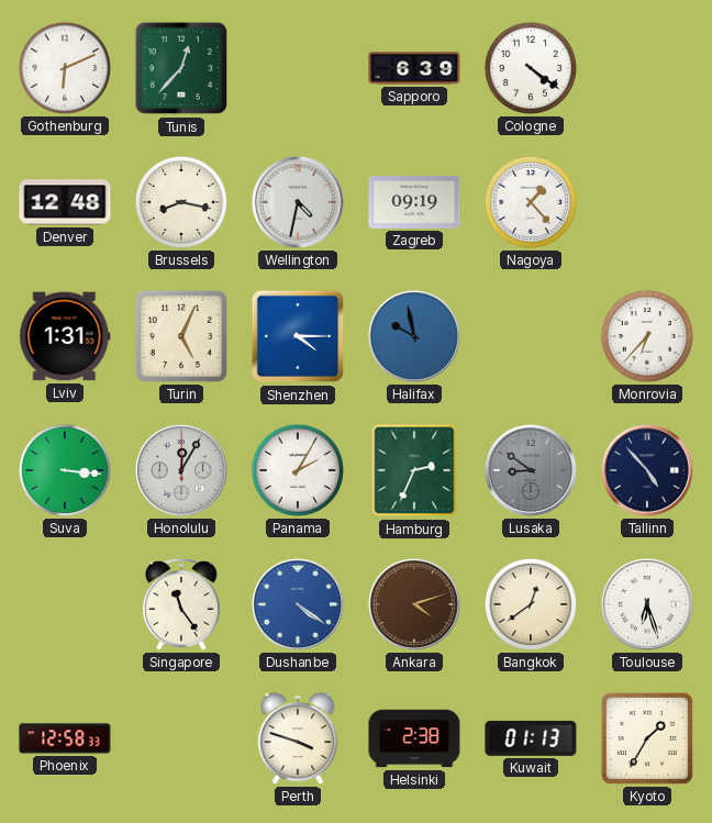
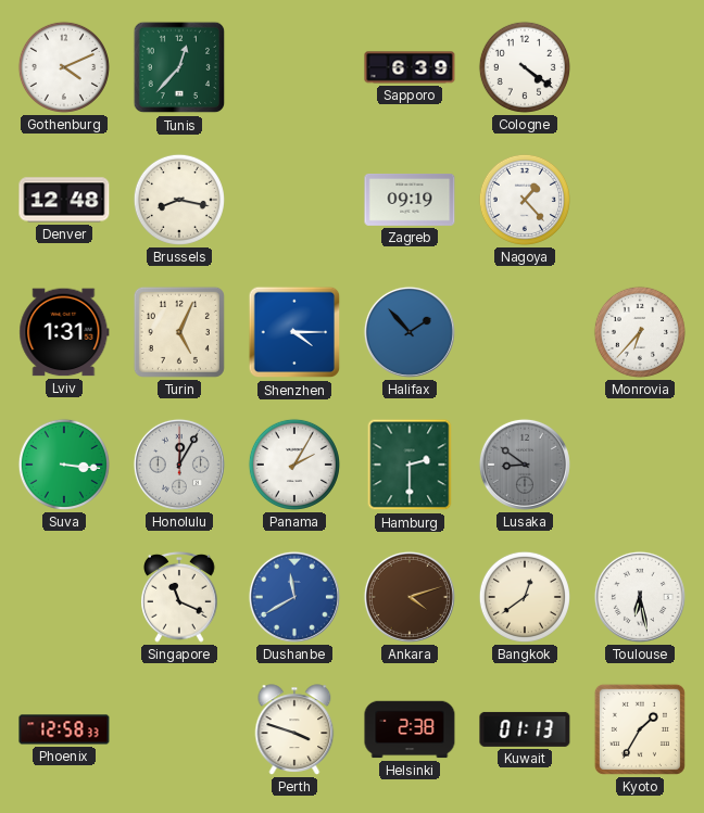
Gothenburg: 6:11 -> 4:11 (64, 67)
Wellington: 4:32 -> none (298, 202)
Halifax: 9:58 -> 1:53 (410, 332)
Hamburg: 2:34 -> 2:30 (410, 465)
Tallinn: 4:53 -> none (647, 470)
Singapore: 11:24 -> 11:19 (179, 597)
Dushanbe: 4:21 -> 11:40 (294, 597)
Toulouse: 6:27 -> 6:28 (640, 597)
